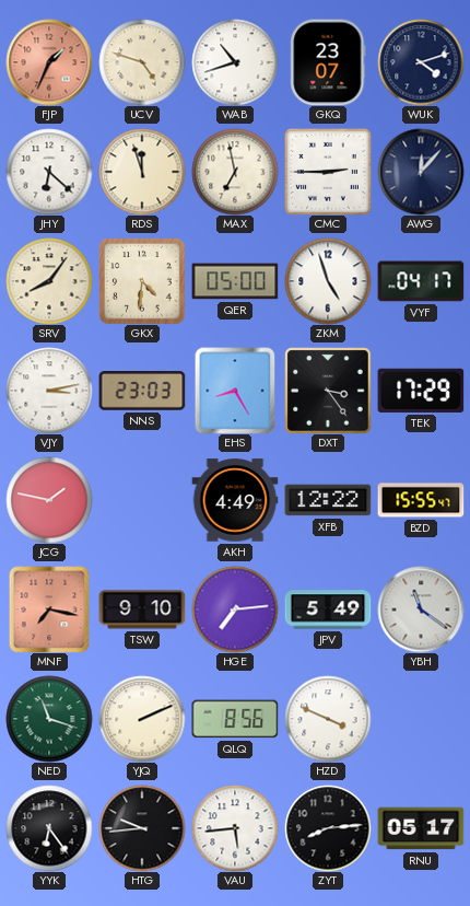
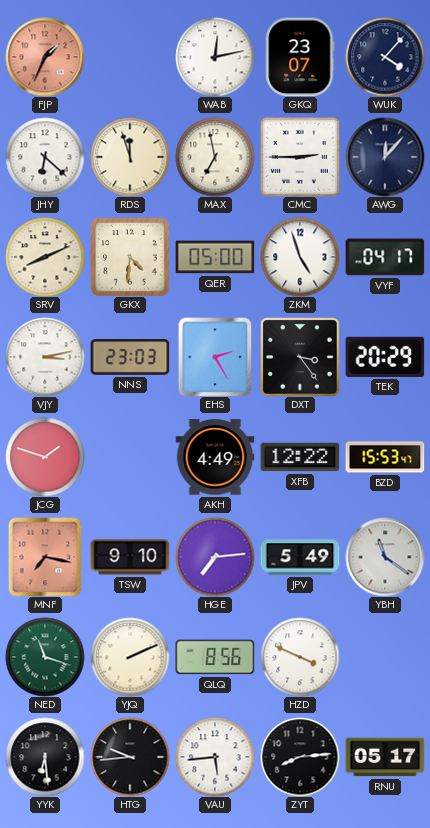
UCV: 4:48 -> none (142, 62)
WAB: 10:42 -> 12:13 (215, 57)
WUK: 4:12 -> 4:07 (385, 57)
SRV: 8:06 -> 8:11 (45, 257)
EHS: 8:25 -> 2:25 (215, 357)
TEK: 17:29 -> 20:29 (385, 357)
JCG: 1:47 -> 1:48 (45, 457)
BZD: 15:55 -> 15:53 (385, 457)
YYK: 6:24 -> 6:29 (45, 757)
